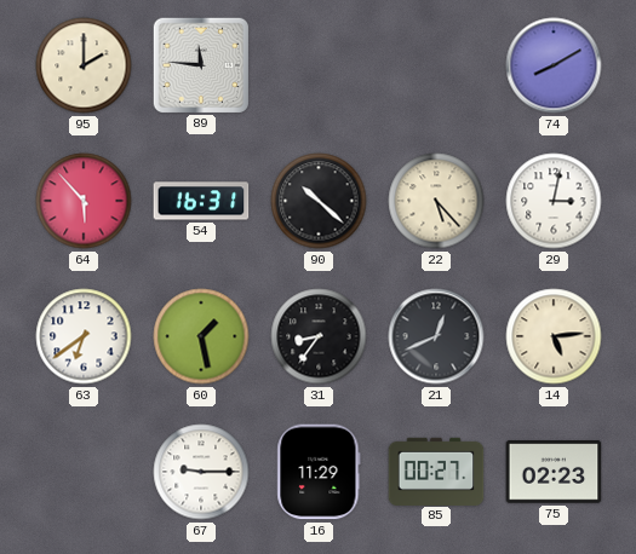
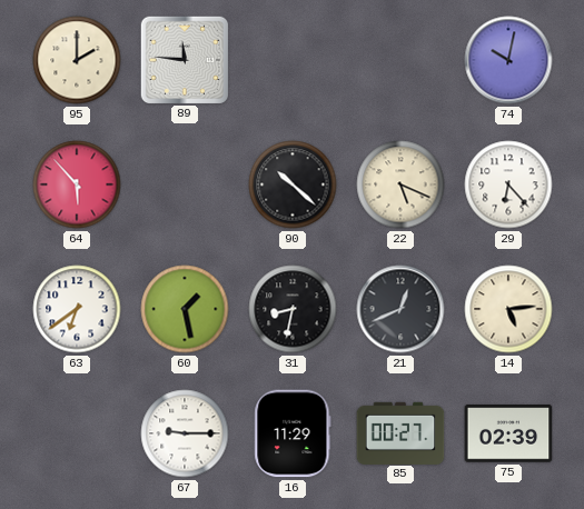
74: 8:10 -> 10:02 (508, 60)
54: 16:31 -> none (201, 201)
22: 5:23 -> 5:19 (400, 184)
29: 3:02 -> 6:23 (508, 184)
31: 8:36 -> 8:32 (293, 309)
75: 02:23 -> 02:39 (508, 433)
